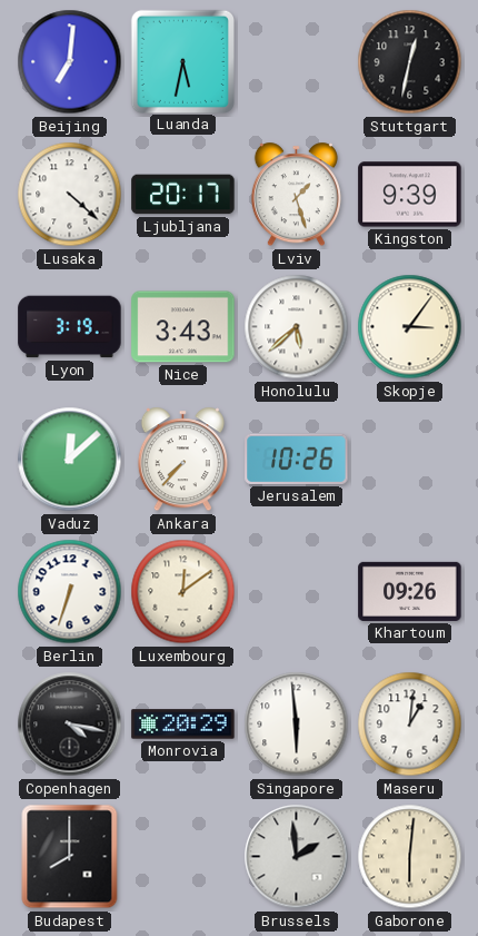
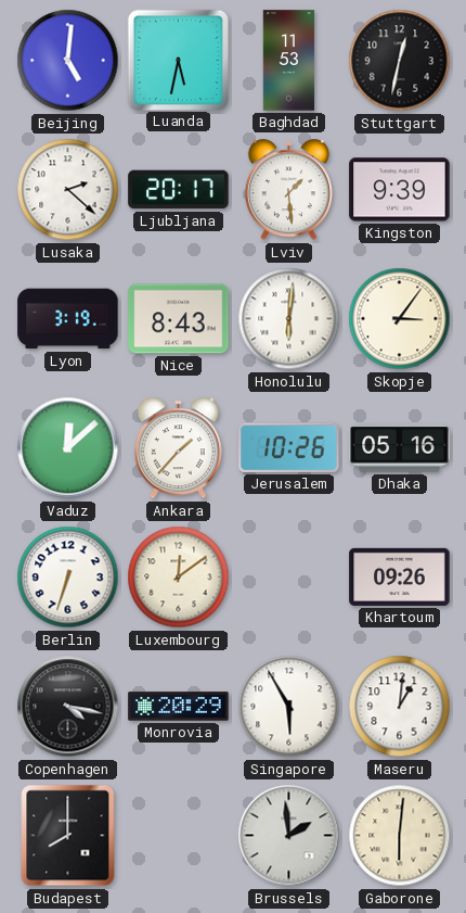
Beijing: 7:01 -> 5:01 (68, 61)
Baghdad: none -> 11:53 (289, 61)
Lusaka: 4:22 -> 2:22 (68, 190)
Lviv: 1:27 -> 1:29 (288, 190)
Nice: 3:43 -> 8:43 (179, 319)
Honolulu: 5:38 -> 6:01 (289, 319)
Ankara: 7:37 -> 1:37 (178, 448)
Dhaka: none -> 05:16 (400, 448)
Singapore: 5:59 -> 5:55 (289, 707)
